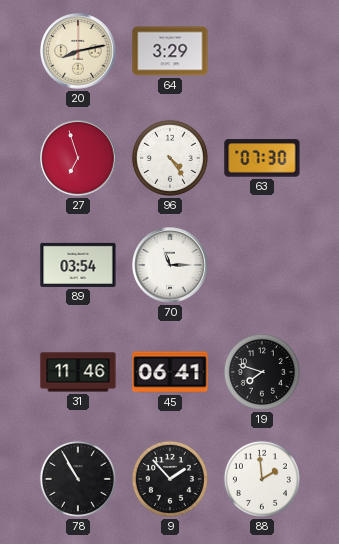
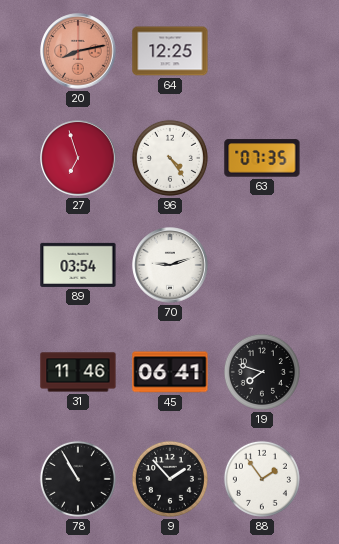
20 dial: cream -> salmon (78, 51)
64: 3:29 -> 12:25 (170, 51)
63: 07:30 -> 07:35 (262, 158)
70: 11:15 -> 9:12 (170, 265)
88: 1:59 -> 1:54 (262, 479)
